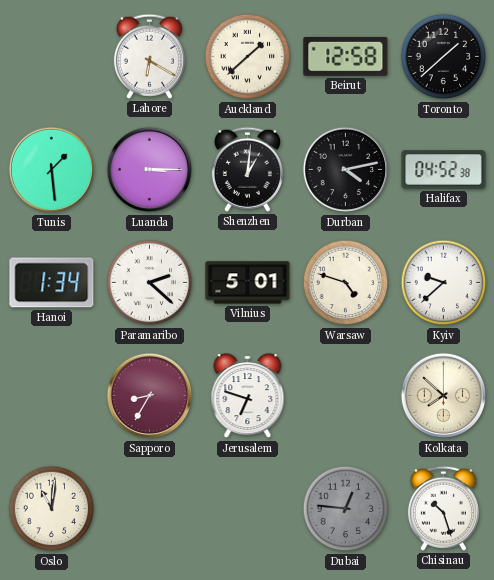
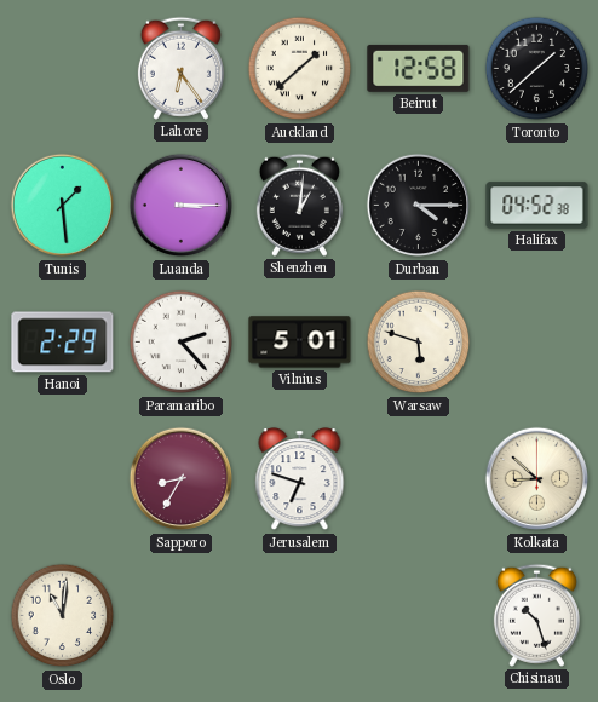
Lahore: 6:20 -> 6:24 (180, 68)
Durban: 4:13 -> 4:15 (419, 206)
Hanoi: 1:34 -> 2:29 (63, 343)
Paramaribo: 2:22 -> 2:23 (182, 343)
Warsaw: 4:48 -> 5:48 (419, 343)
Kyiv: 9:38 -> none (444, 283)
Kolkata: 7:52 -> 8:52 (537, 479)
Dubai: 12:46 -> none (346, 509)
